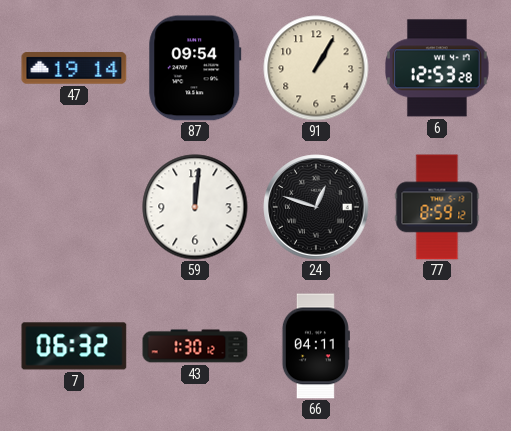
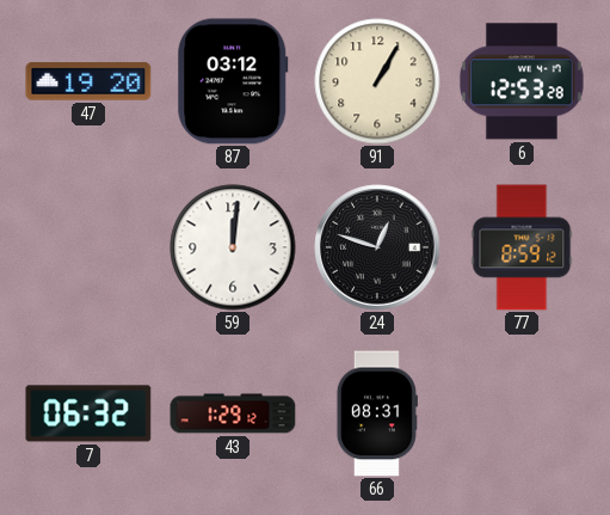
47: 19:14 -> 19:20 (88, 81)
87: 09:54 -> 03:12 (233, 81)
43: 1:30 -> 1:29 (233, 413)
66: 04:11 -> 08:31 (377, 413)
